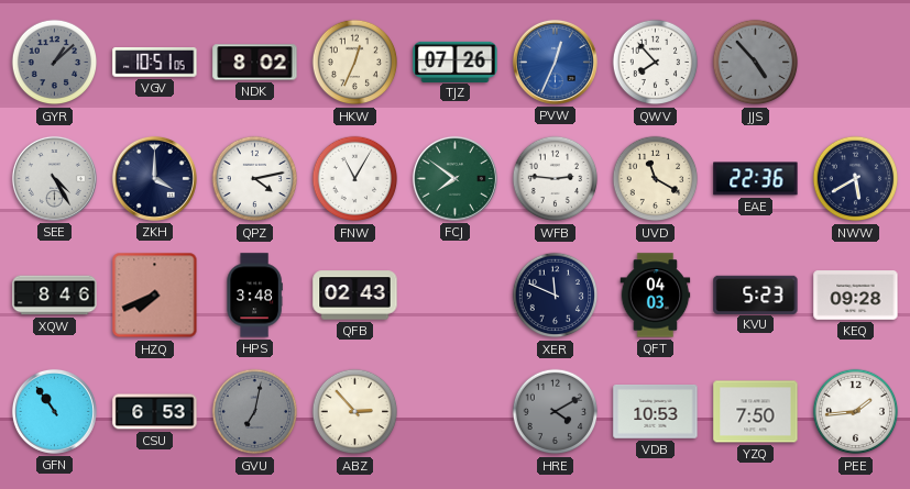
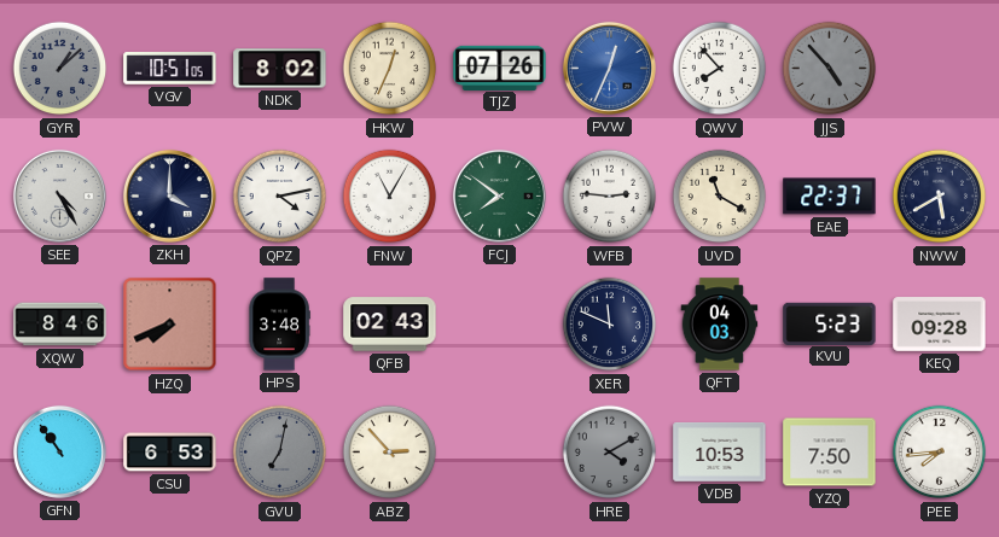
EAE: 22:36 -> 22:37 (830, 197)
PEE: 1:44 -> 7:44 (940, 453)
